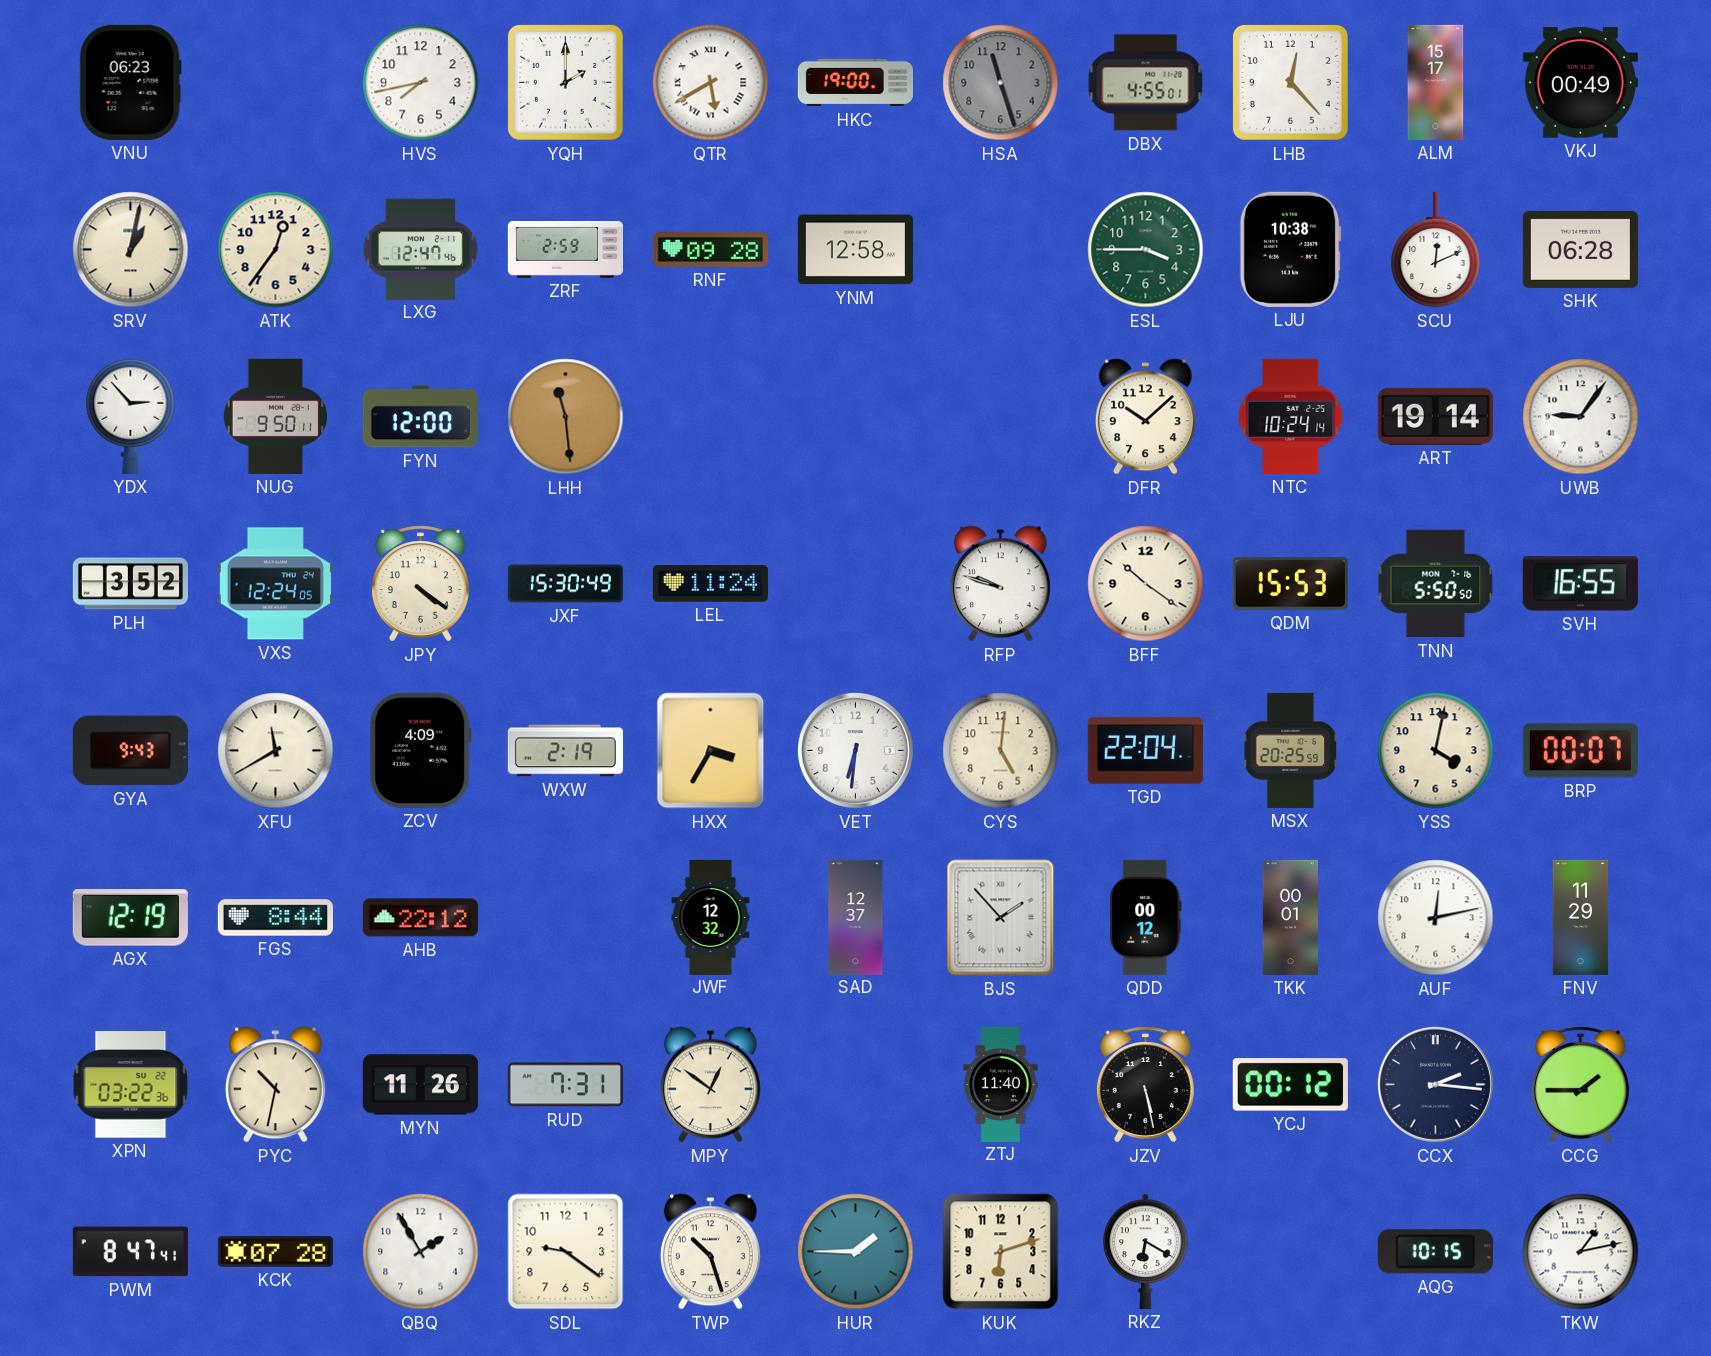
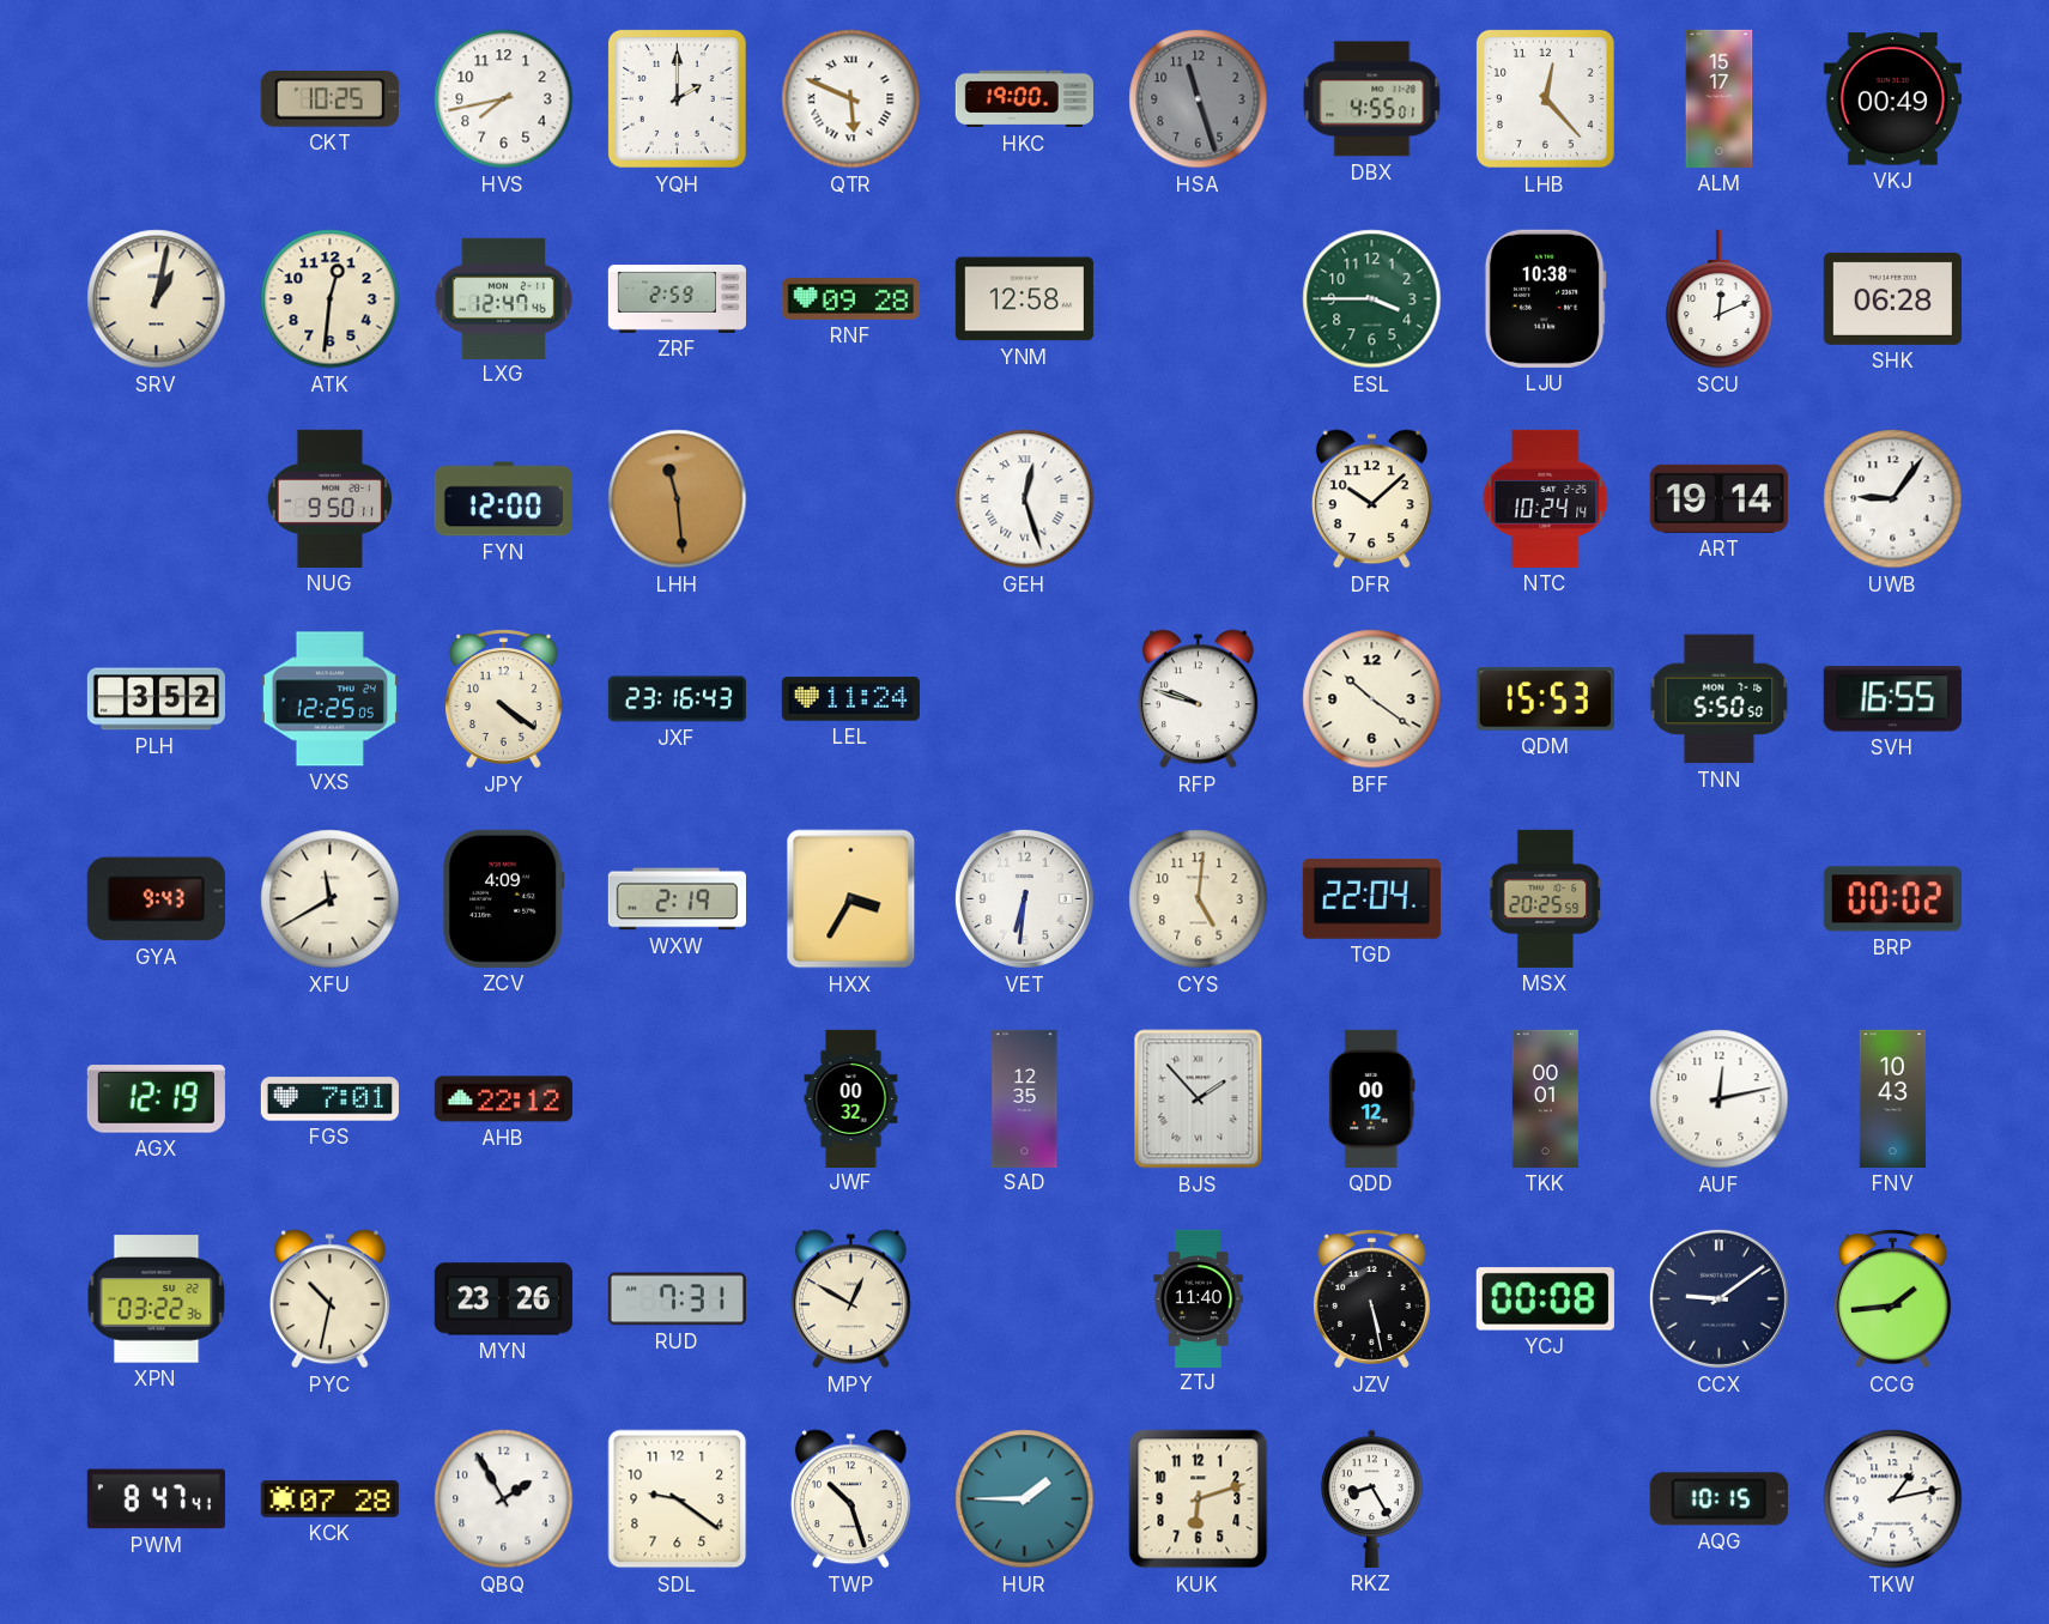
VNU: 06:23 -> none (130, 82)
CKT: none -> 10:25 (329, 98)
QTR: 5:40 -> 5:49 (851, 99)
ATK: 12:36 -> 12:31 (331, 299)
YDX: 2:53 -> none (131, 416)
GEH: none -> 12:27 (1025, 499)
VXS: 12:24 -> 12:25 (329, 699)
JXF: 15:30 -> 23:16 (677, 699)
YSS: 4:02 -> none (1436, 751)
BRP: 00:07 -> 00:02 (1892, 899)
FGS: 8:44 -> 7:01 (329, 1099)
JWF: 12:32 -> 00:32 (851, 1098)
SAD: 12:37 -> 12:35 (1025, 1098)
FNV: 11:29 -> 10:43 (1893, 1098)
MYN: 11:26 -> 23:26 (503, 1299)
MPY: 12:51 -> 12:50 (850, 1299)
YCJ: 00:12 -> 00:08 (1545, 1299)
CCX: 2:16 -> 9:09 (1718, 1298)
CCG: 1:45 -> 1:44 (1892, 1299)
RKZ: 6:20 -> 8:25 (1372, 1498)
